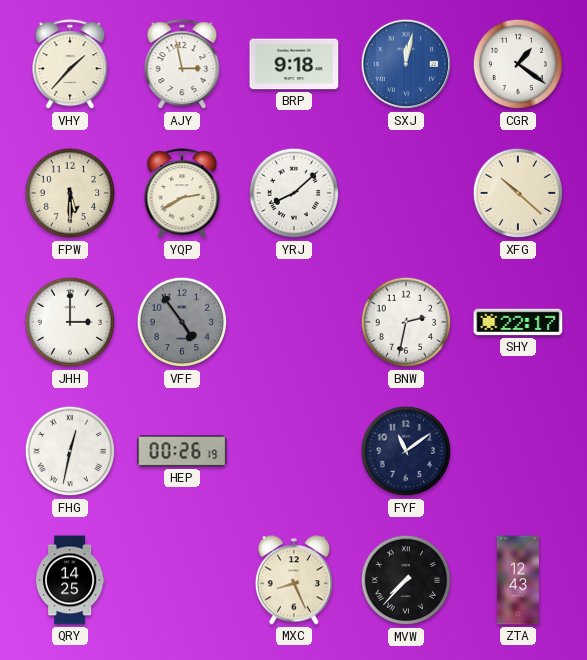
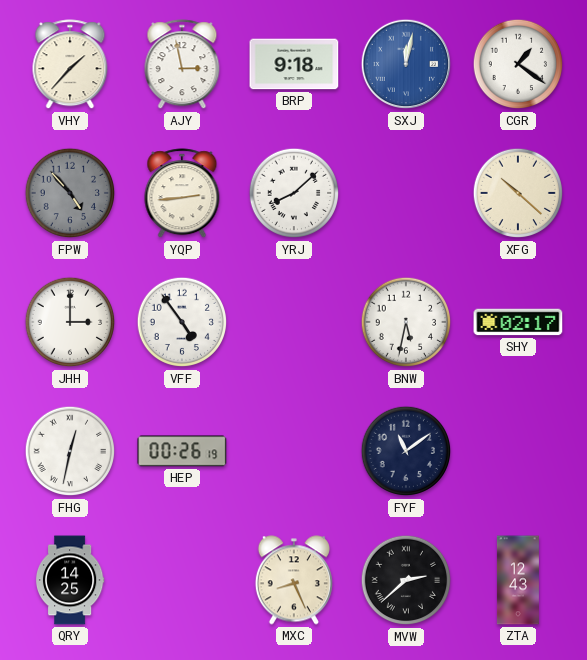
FPW: 5:30 -> 4:53 (70, 193)
FPW dial: cream -> grey (70, 193)
YQP: 2:40 -> 2:44 (182, 194)
VFF dial: grey -> white (182, 322)
BNW: 2:32 -> 5:32 (406, 322)
SHY: 22:17 -> 02:17 (518, 322)
MVW: 7:37 -> 2:38 (406, 580)
